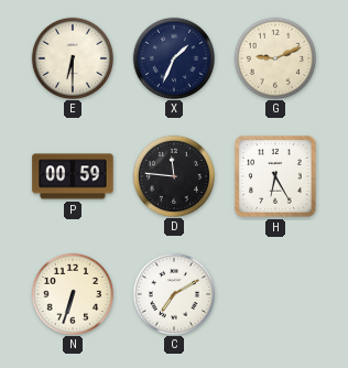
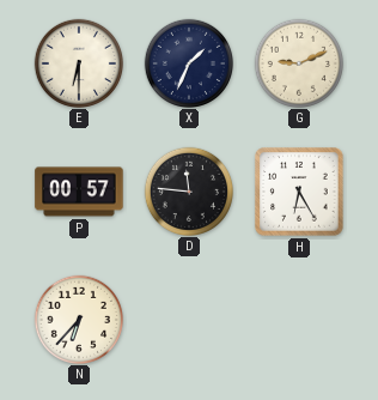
P: 00:59 -> 00:57 (79, 192)
N: 6:33 -> 6:37 (78, 319)
C: 7:10 -> none (173, 293)
